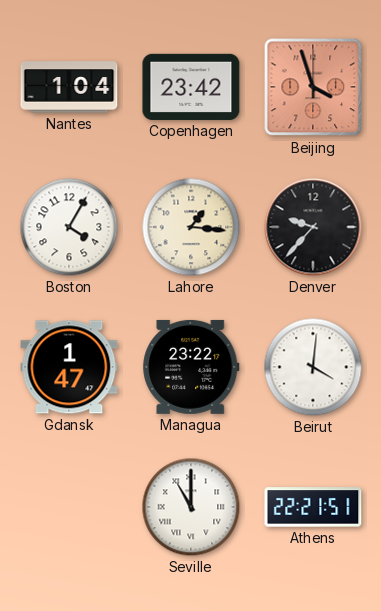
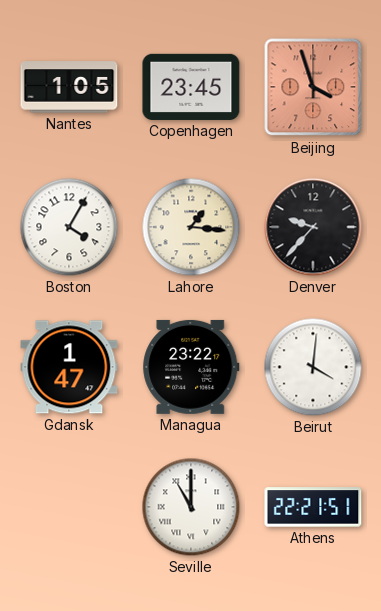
Nantes: 1:04 -> 1:05 (69, 87)
Copenhagen: 23:42 -> 23:45 (191, 87)
